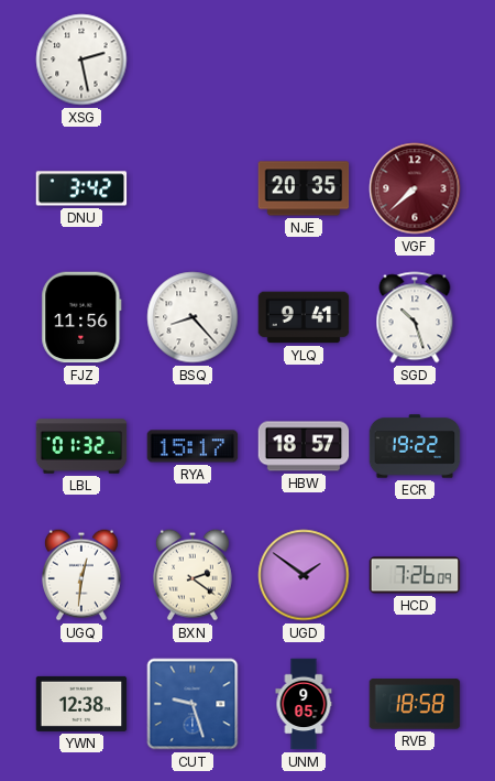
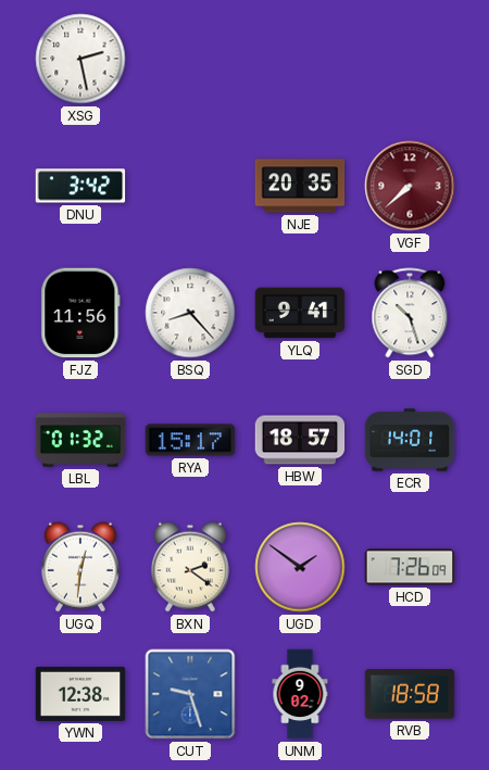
ECR: 19:22 -> 14:01 (410, 440)
UNM: 9:05 -> 9:02 (300, 694)
